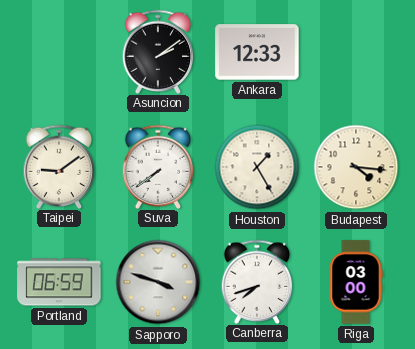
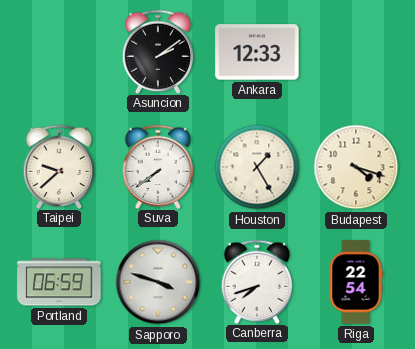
Taipei: 9:09 -> 9:38 (59, 166)
Budapest: 4:16 -> 4:18 (356, 167)
Riga: 03:00 -> 22:54 (356, 282)
